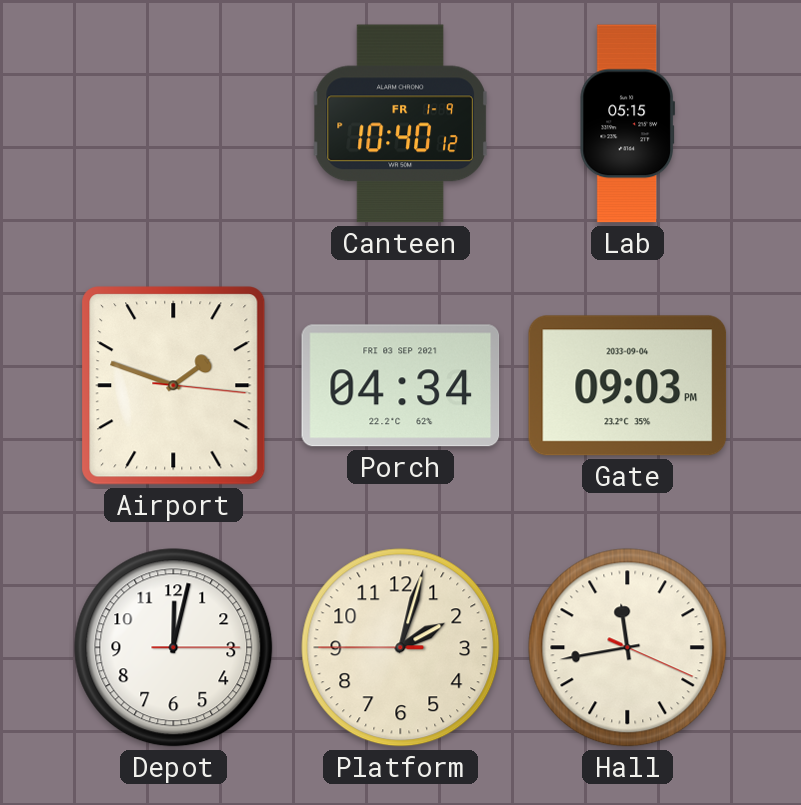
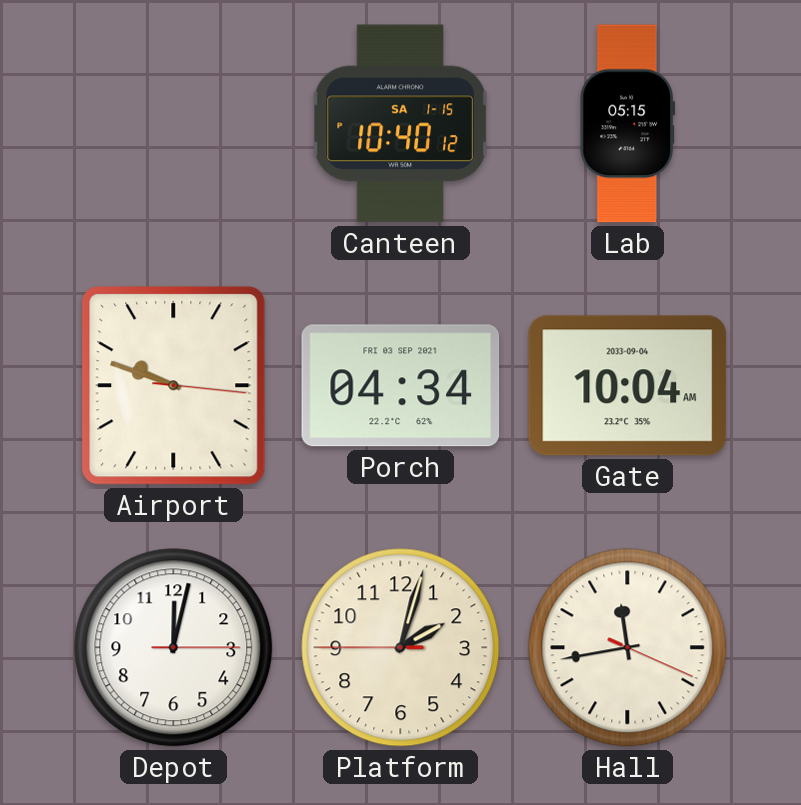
Canteen date: FR 1-9 -> SA 1-15 (400, 124)
Airport: 1:48 -> 9:48 (174, 386)
Gate: 09:03 -> 10:04 (628, 386)
